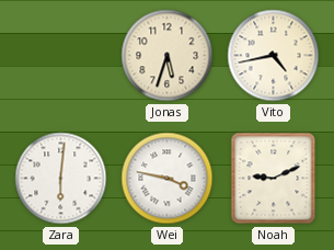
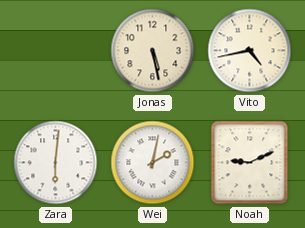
Jonas: 5:33 -> 5:28 (153, 51)
Wei: 3:47 -> 2:02 (153, 163)
